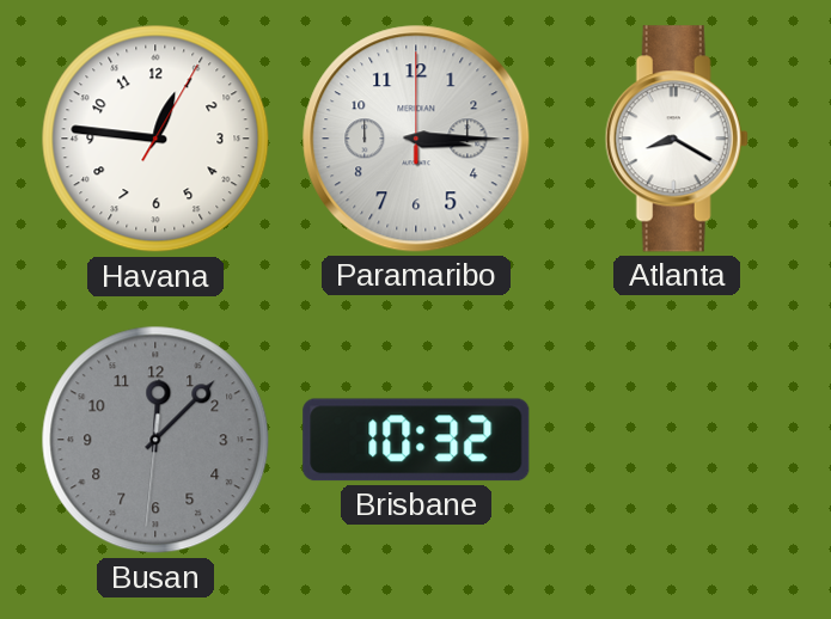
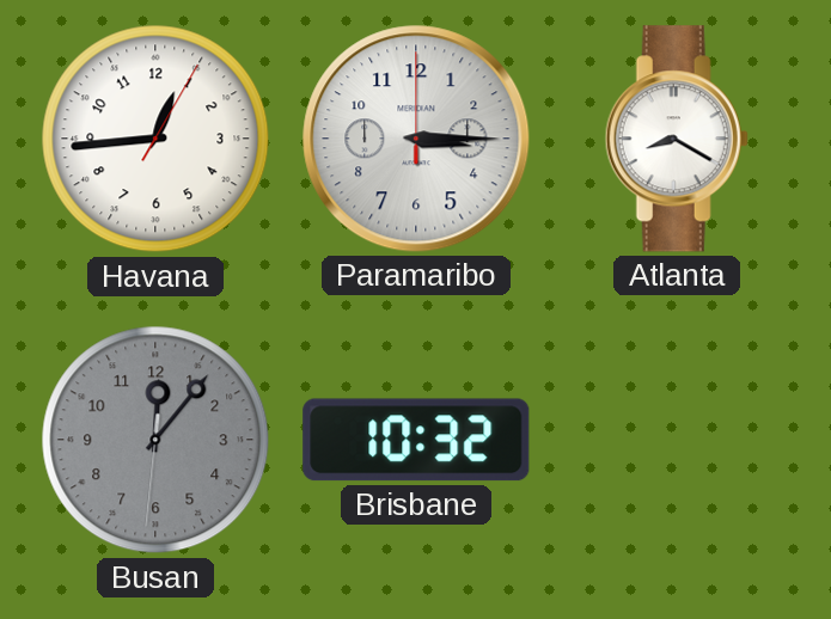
Havana: 12:46 -> 12:44 (155, 139)
Busan: 12:07 -> 12:06 (155, 440)
